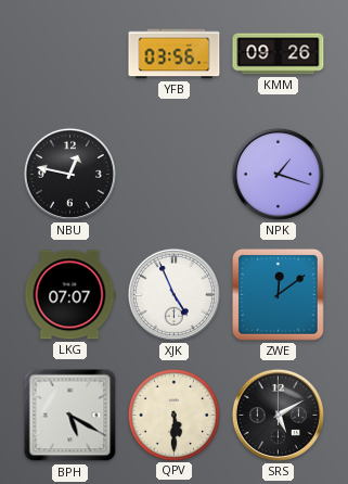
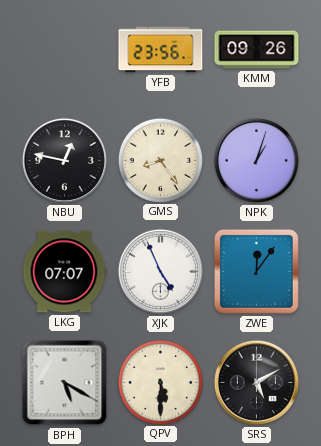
YFB: 03:56 -> 23:56 (161, 50)
GMS: none -> 8:24 (160, 160)
NPK: 1:18 -> 1:03 (256, 160)
ZWE: 12:09 -> 12:06 (257, 272)
